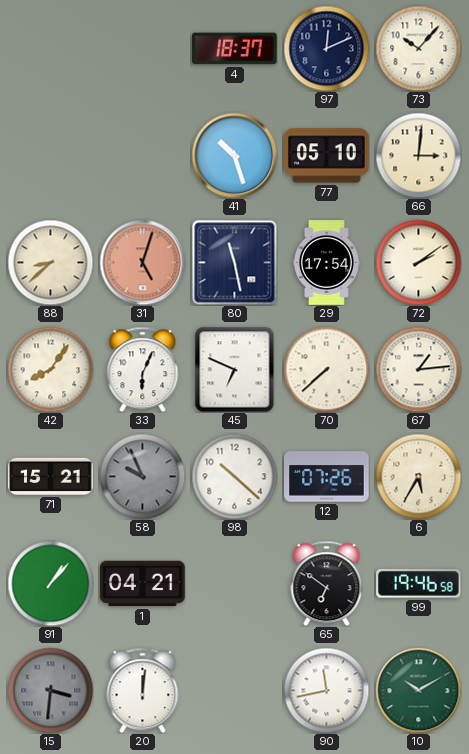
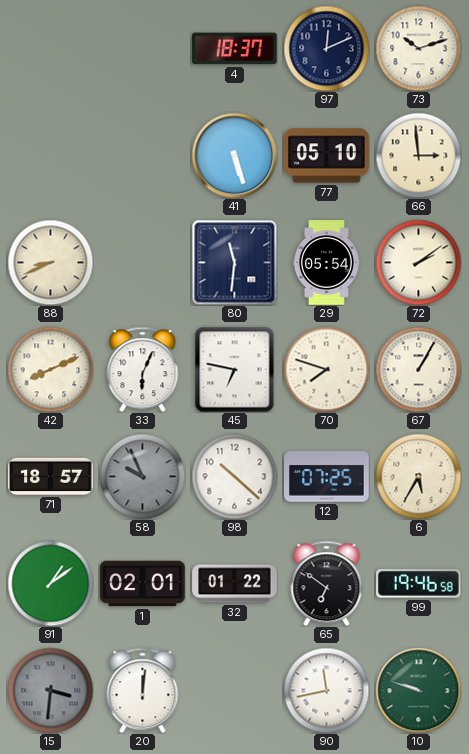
73: 10:07 -> 10:12 (418, 48)
41: 10:27 -> 5:27 (234, 155)
66: 3:01 -> 2:59 (418, 155)
88: 8:38 -> 8:41 (50, 262)
31: 5:03 -> none (142, 262)
80: 11:28 -> 11:31 (234, 262)
29: 17:54 -> 05:54 (326, 263)
42: 8:06 -> 8:11 (50, 369)
45: 6:49 -> 6:47 (235, 369)
70: 7:38 -> 7:48 (326, 369)
67: 1:14 -> 1:05 (418, 369)
71: 15:21 -> 18:57 (51, 476)
12: 07:26 -> 07:25 (327, 477)
91: 1:07 -> 1:09 (50, 583)
1: 04:21 -> 02:01 (143, 584)
32: none -> 01:22 (235, 584)
10: 10:10 -> 9:48 (418, 690)
